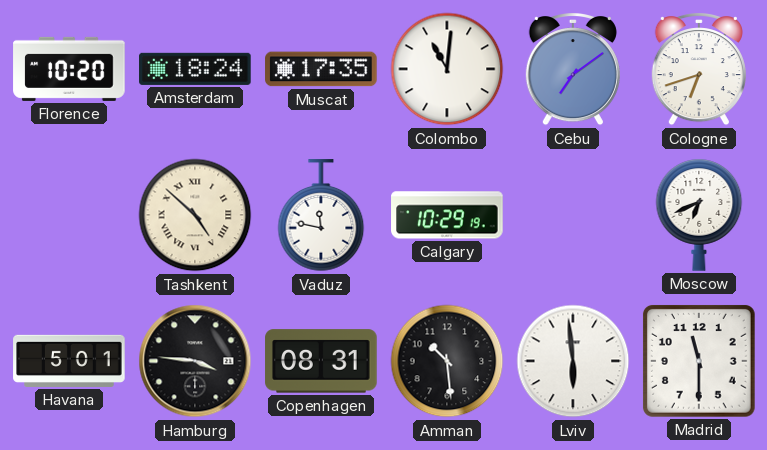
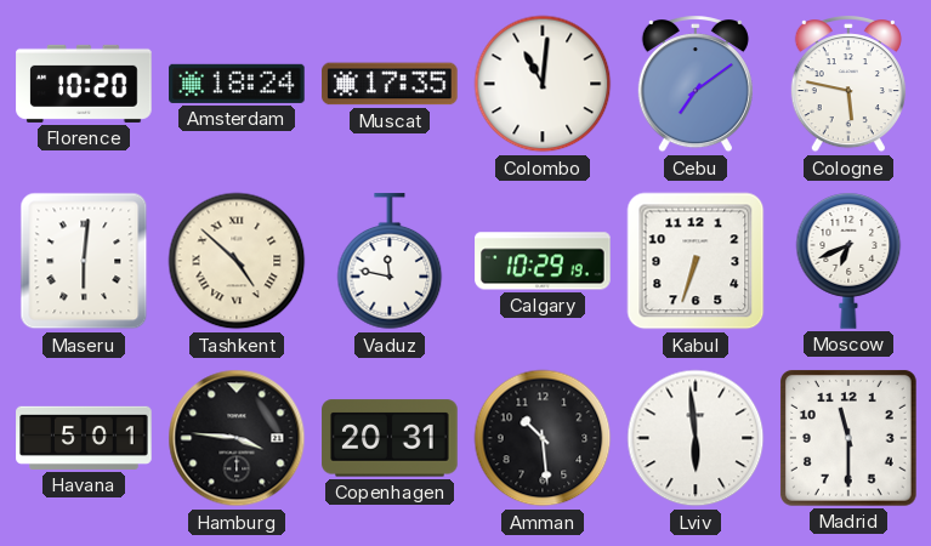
Cologne: 6:42 -> 5:47 (848, 85)
Maseru: none -> 6:01 (84, 261)
Kabul: none -> 6:33 (696, 261)
Copenhagen: 08:31 -> 20:31 (390, 438)
